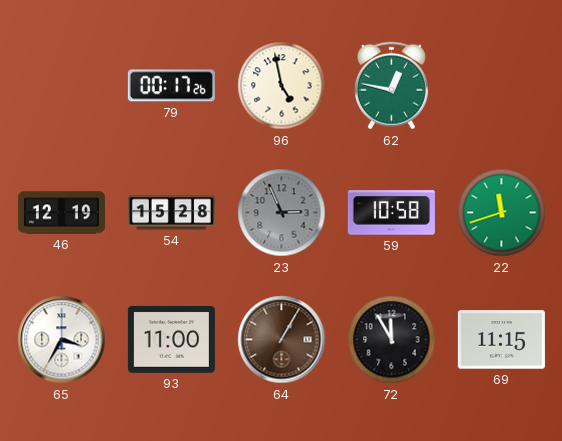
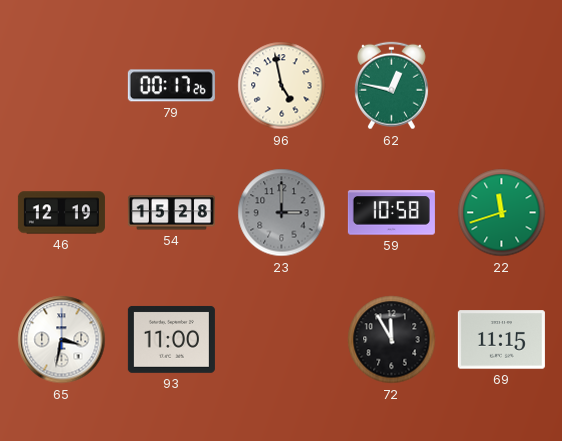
23: 2:56 -> 3:00 (282, 213)
65: 3:35 -> 3:32 (62, 340)
64: 1:05 -> none (282, 340)
